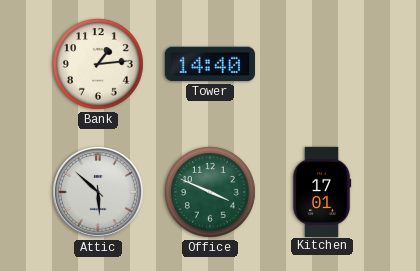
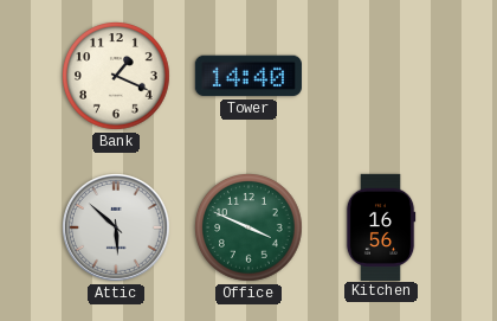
Bank: 1:14 -> 1:19 (117, 77)
Kitchen: 17:01 -> 16:56 (381, 226)
